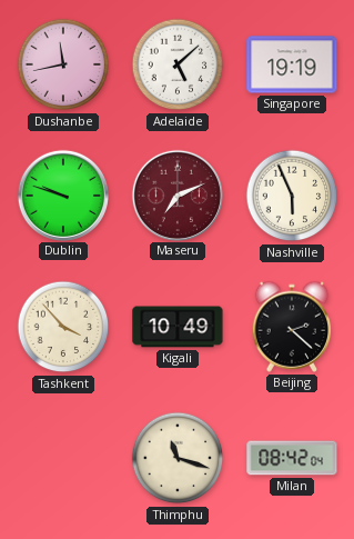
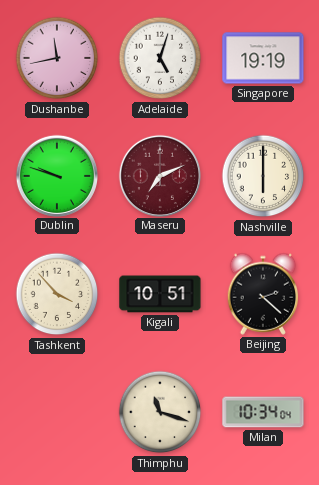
Adelaide: 5:08 -> 5:03 (160, 58)
Nashville: 5:56 -> 6:00 (263, 176)
Kigali: 10:49 -> 10:51 (160, 294)
Milan: 08:42 -> 10:34 (263, 412)
